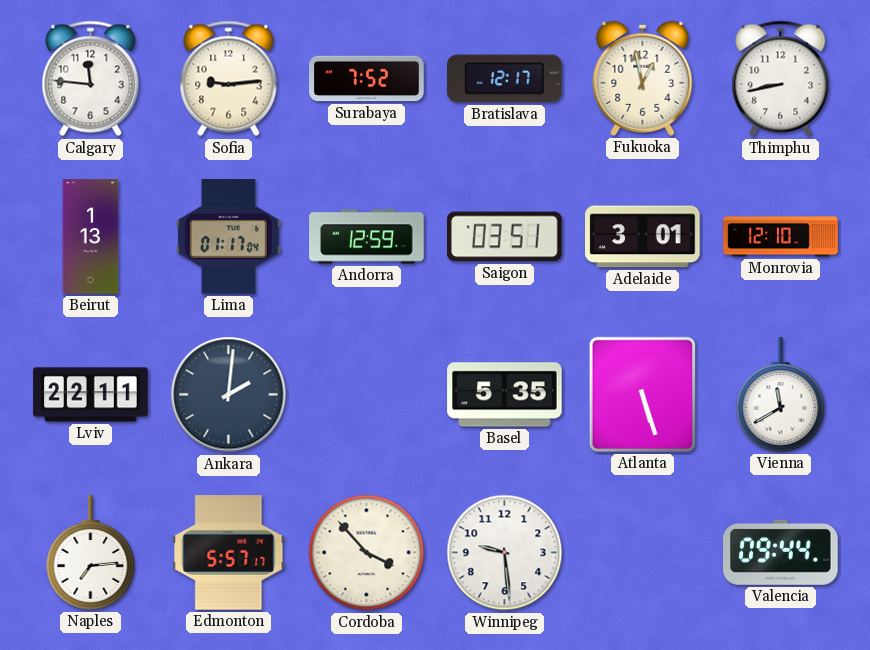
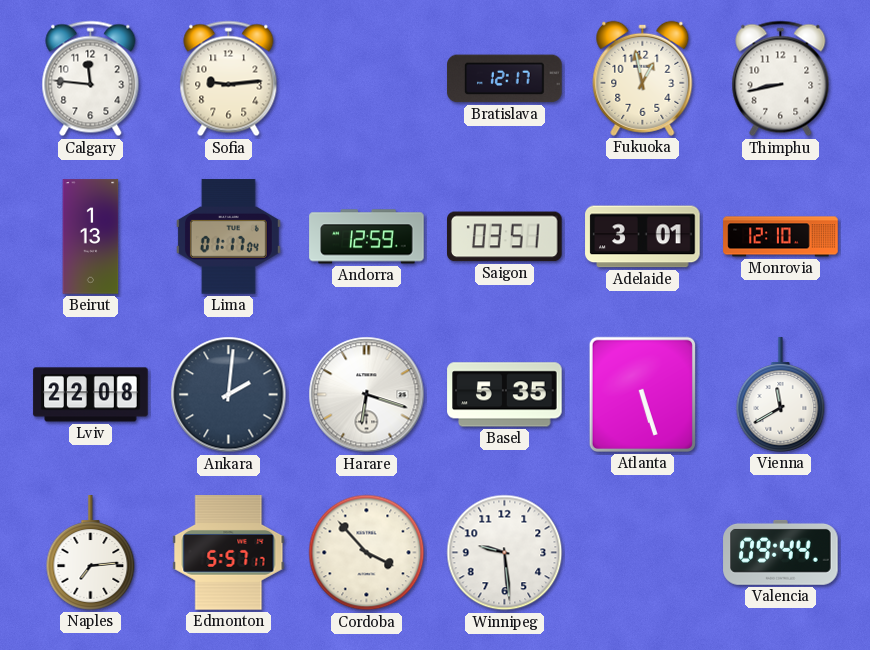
Surabaya: 7:52 -> none (367, 79)
Lviv: 22:11 -> 22:08 (91, 395)
Harare: none -> 6:18 (367, 395)
